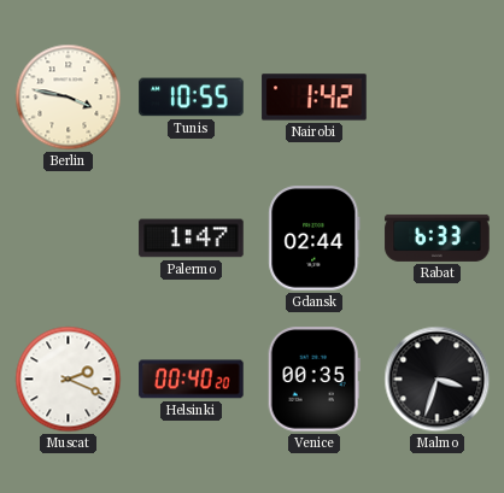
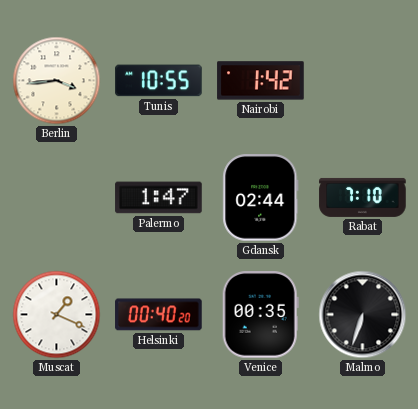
Berlin: 3:47 -> 3:44 (57, 81)
Rabat: 6:33 -> 7:10 (363, 197)
Muscat: 2:19 -> 1:19 (57, 315)
Malmo: 3:33 -> 6:33 (363, 315)
